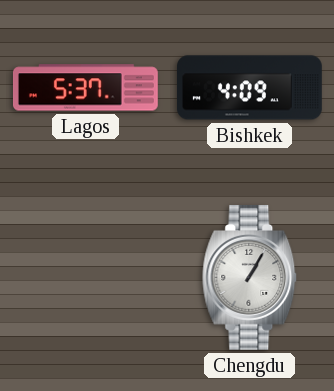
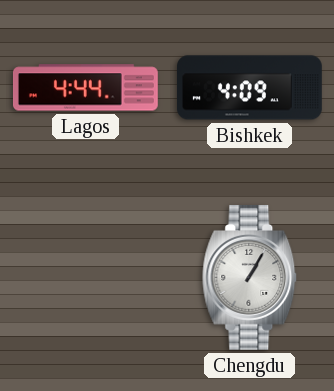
Lagos: 5:37 -> 4:44 (85, 88)
